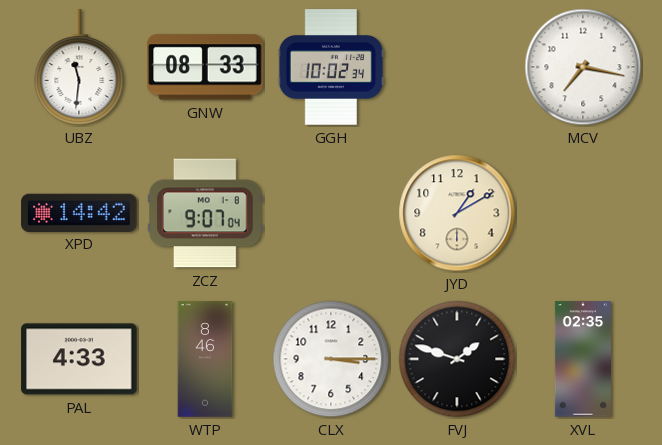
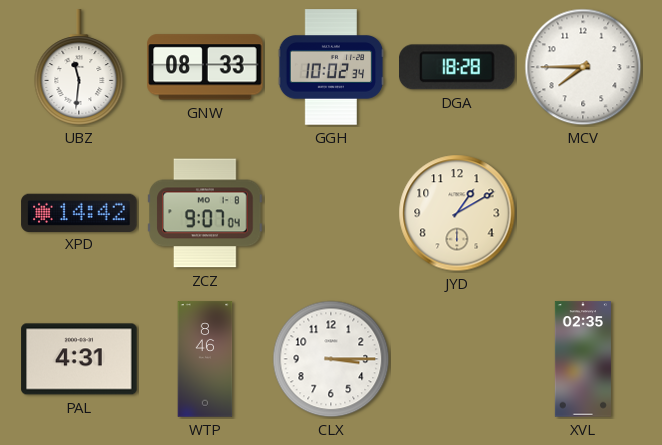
DGA: none -> 18:28 (458, 67)
MCV: 7:17 -> 7:45 (583, 67)
PAL: 4:33 -> 4:31 (79, 359)
FVJ: 1:48 -> none (457, 359)
